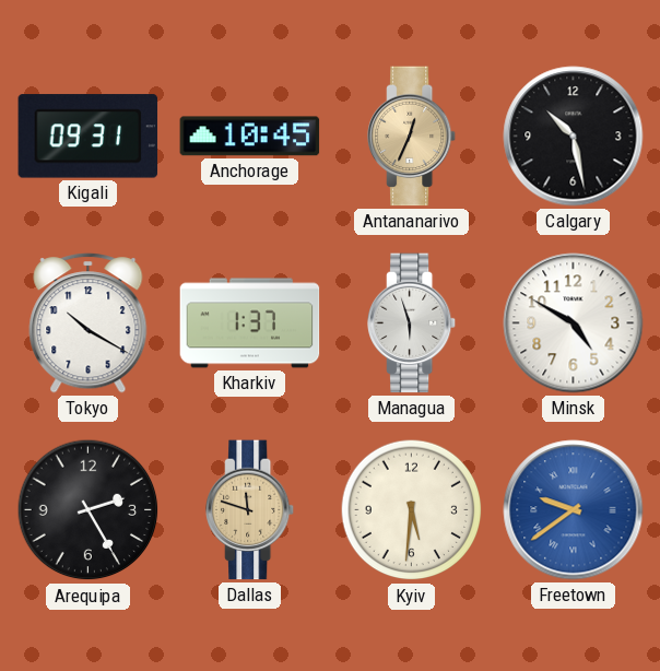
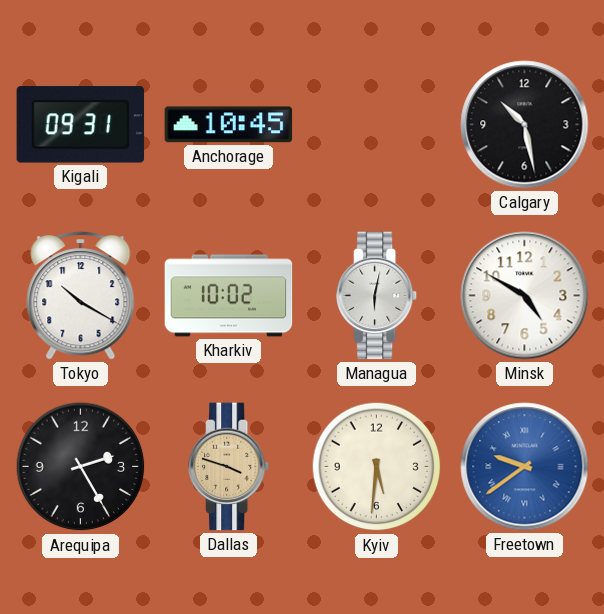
Antananarivo: 12:34 -> none (413, 137)
Kharkiv: 1:37 -> 10:02 (229, 296)
Managua: 5:57 -> 6:02 (378, 296)
Dallas: 11:48 -> 3:48 (230, 467)
